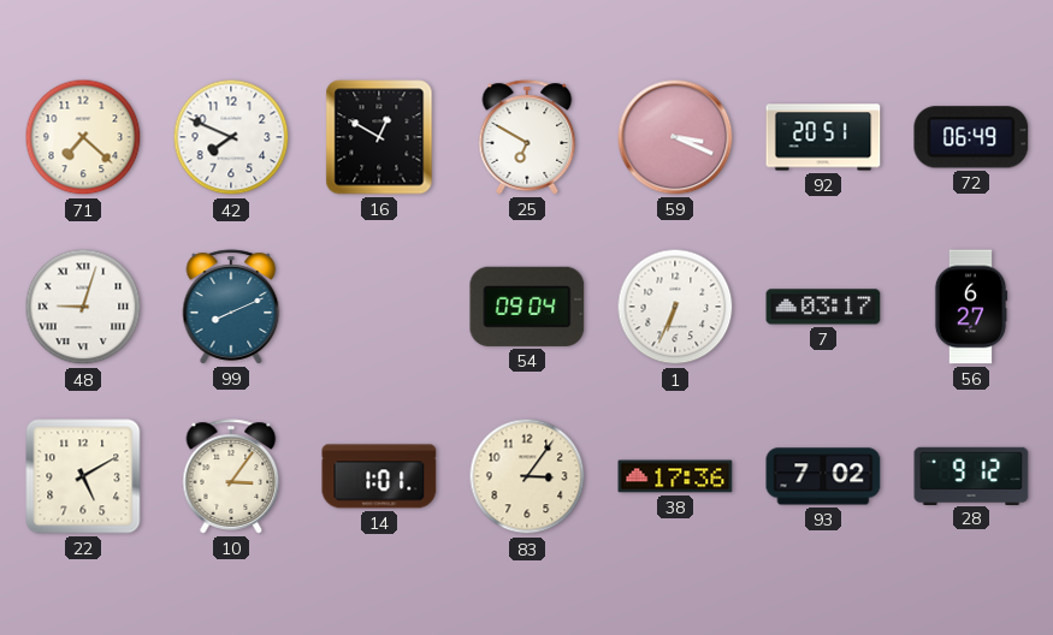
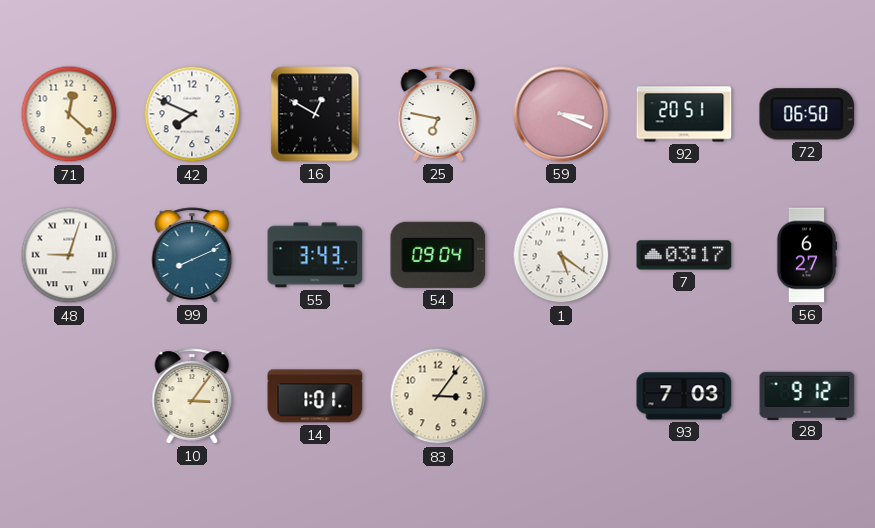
71: 7:22 -> 12:22 (69, 114)
25: 6:50 -> 6:47 (438, 114)
72: 06:49 -> 06:50 (807, 114)
55: none -> 3:43 (315, 255)
1: 6:34 -> 5:21 (561, 255)
22: 5:10 -> none (83, 476)
38: 17:36 -> none (675, 476)
93: 7:02 -> 7:03 (684, 396)
